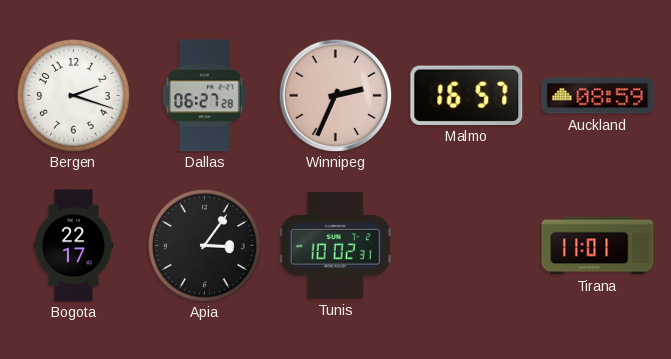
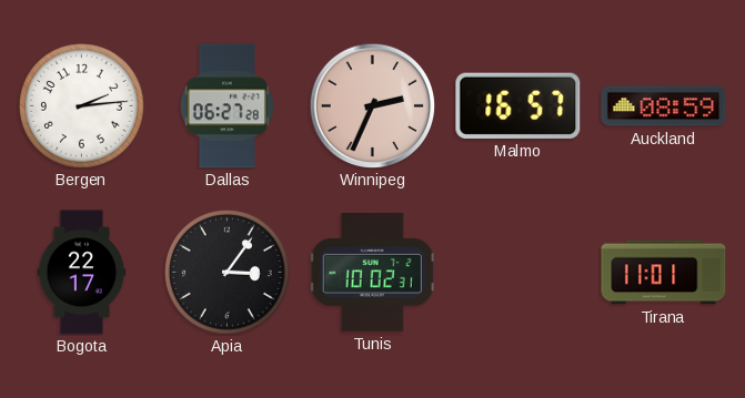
Bergen: 2:18 -> 2:14 (82, 106)
